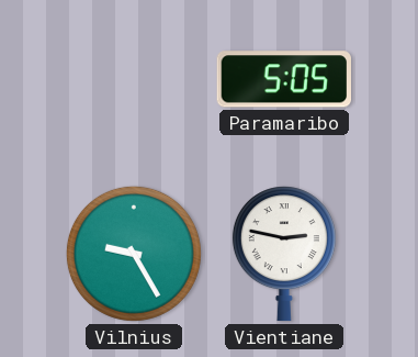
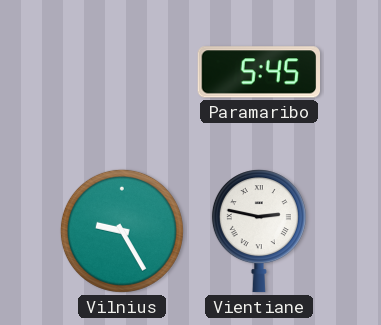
Paramaribo: 5:05 -> 5:45 (258, 72)
